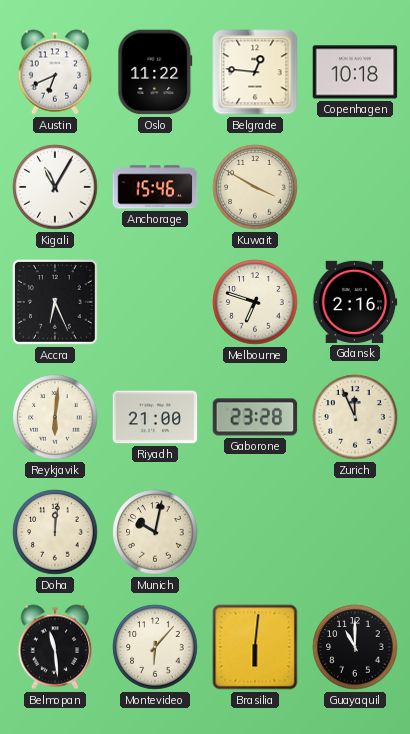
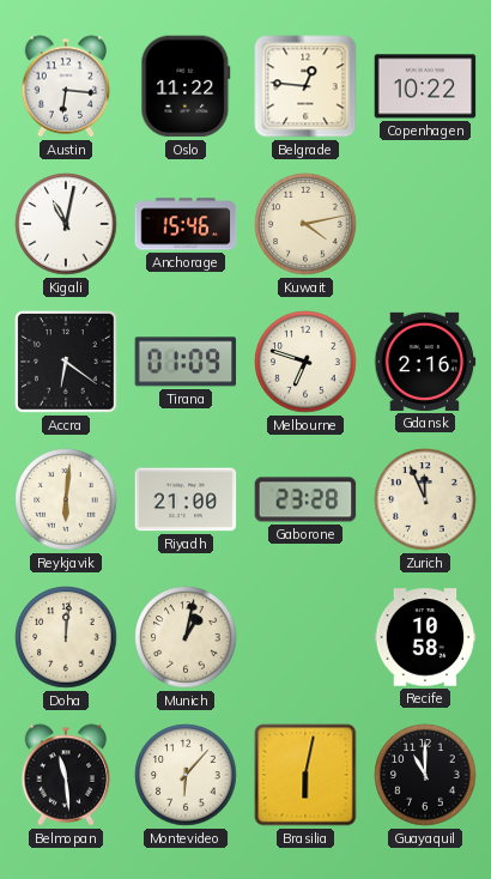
Austin: 6:41 -> 6:16 (66, 86)
Copenhagen: 10:18 -> 10:22 (425, 86)
Kigali: 11:05 -> 11:02 (66, 224)
Kuwait: 3:50 -> 4:13 (305, 224)
Accra: 6:26 -> 6:21 (67, 363)
Tirana: none -> 01:09 (186, 362)
Munich: 10:02 -> 1:02 (186, 637)
Recife: none -> 10:58 (425, 637)
Brasilia: 6:01 -> 6:02 (305, 775)
